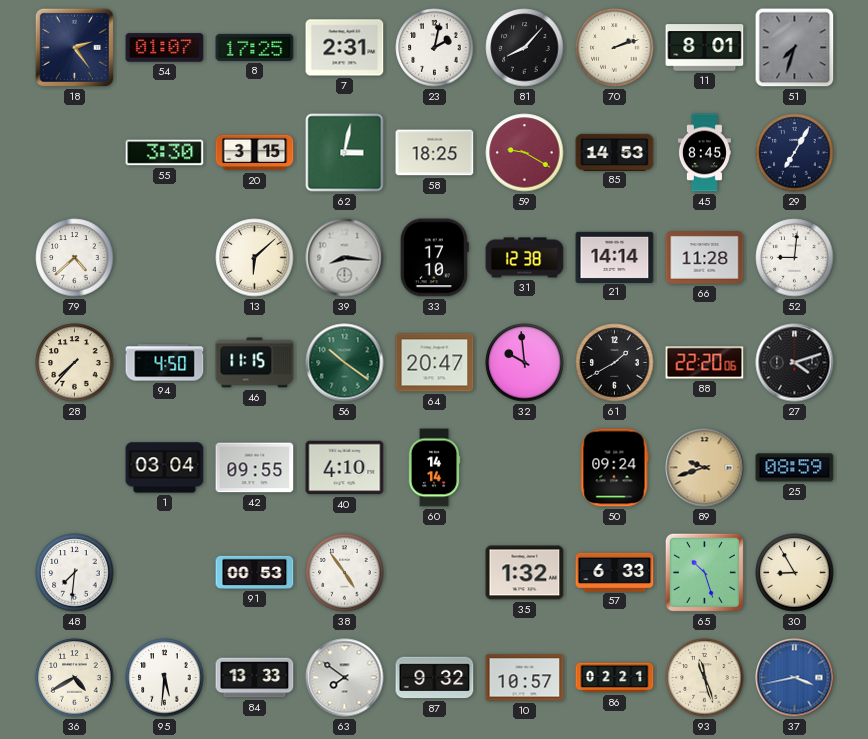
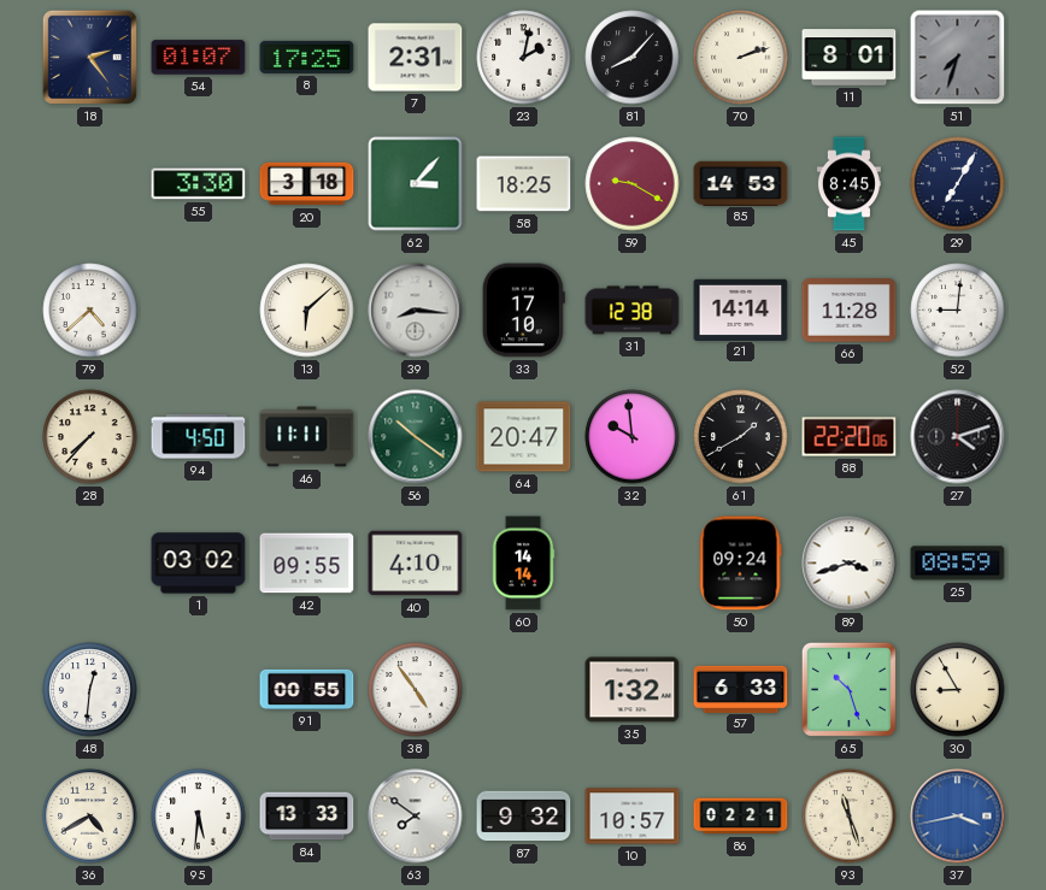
20: 3:15 -> 3:18 (307, 184)
62: 3:02 -> 3:07 (416, 184)
46: 11:15 -> 11:11 (307, 437)
1: 03:04 -> 03:02 (199, 564)
89: 9:42 -> 3:42 (850, 564)
89 dial: champagne -> white (850, 564)
48: 7:31 -> 12:31 (90, 690)
91: 00:53 -> 00:55 (307, 689)
